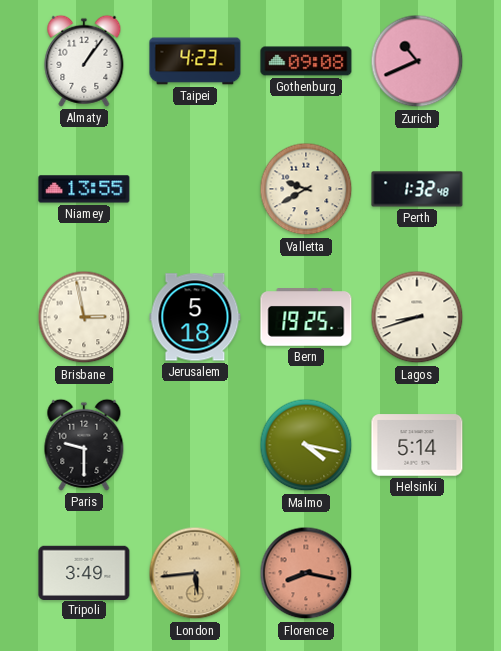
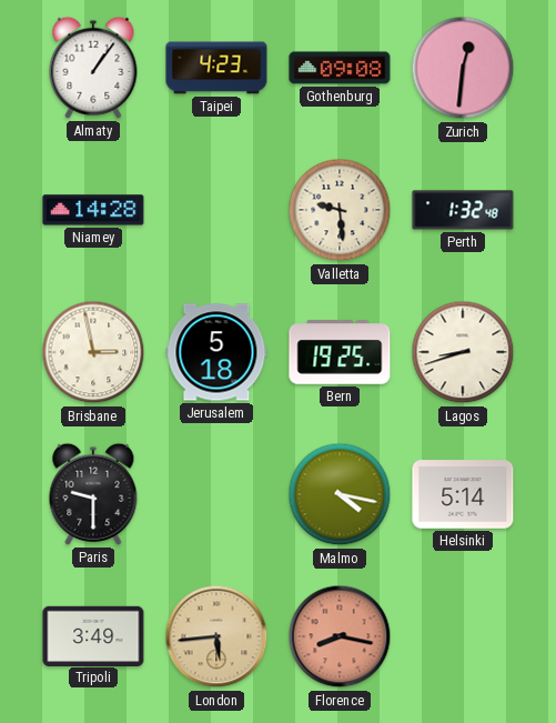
Zurich: 10:41 -> 12:31 (463, 68)
Niamey: 13:55 -> 14:28 (93, 210)
Valletta: 9:40 -> 9:29 (340, 210)
